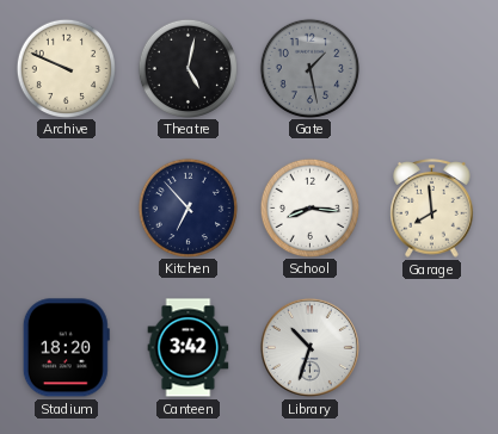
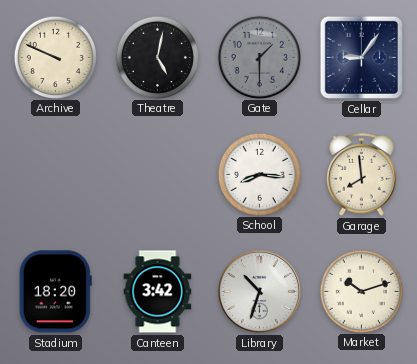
Gate: 1:28 -> 1:30 (259, 57)
Cellar: none -> 9:06 (361, 57)
Kitchen: 6:53 -> none (187, 207)
Market: none -> 10:12 (361, 291)
